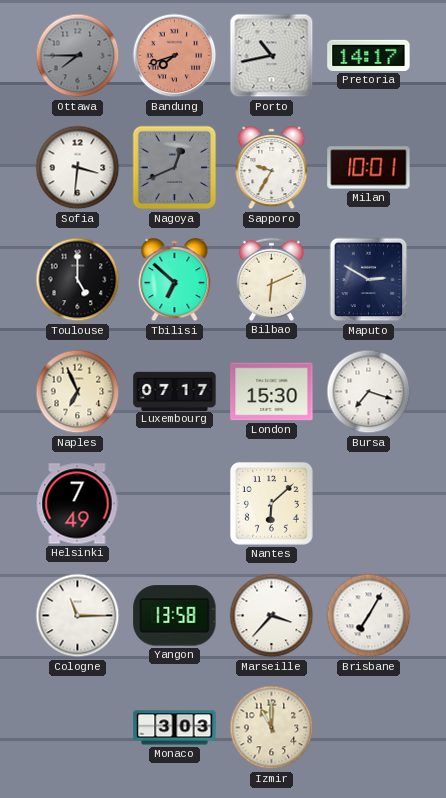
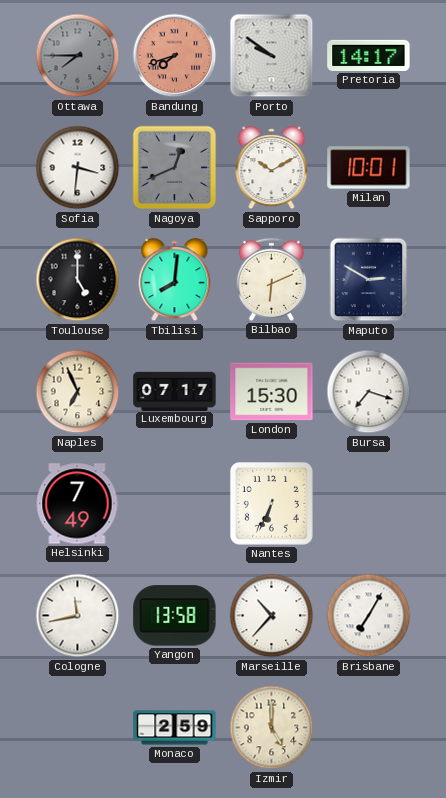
Porto: 10:43 -> 9:51 (272, 56)
Sapporo: 9:35 -> 10:10 (272, 168)
Tbilisi: 6:52 -> 8:01 (175, 280)
Nantes: 6:08 -> 6:34 (271, 503)
Cologne: 11:15 -> 11:43 (78, 616)
Marseille: 3:37 -> 10:37 (272, 616)
Monaco: 3:03 -> 2:59 (175, 728)
Izmir: 11:00 -> 5:00 (272, 728)
